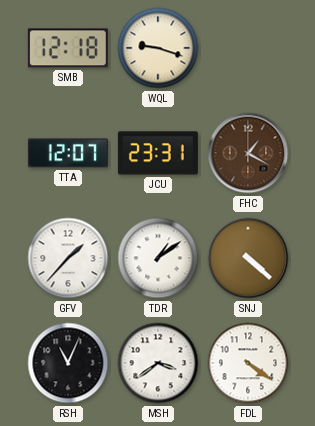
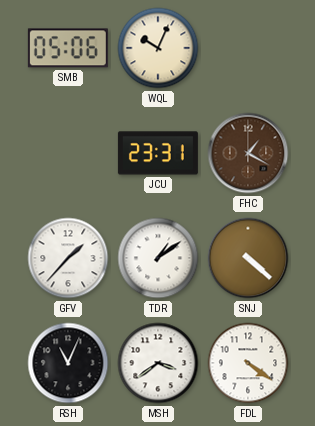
SMB: 12:18 -> 05:06 (68, 48)
WQL: 9:18 -> 10:04 (158, 48)
TTA: 12:07 -> none (68, 153)
